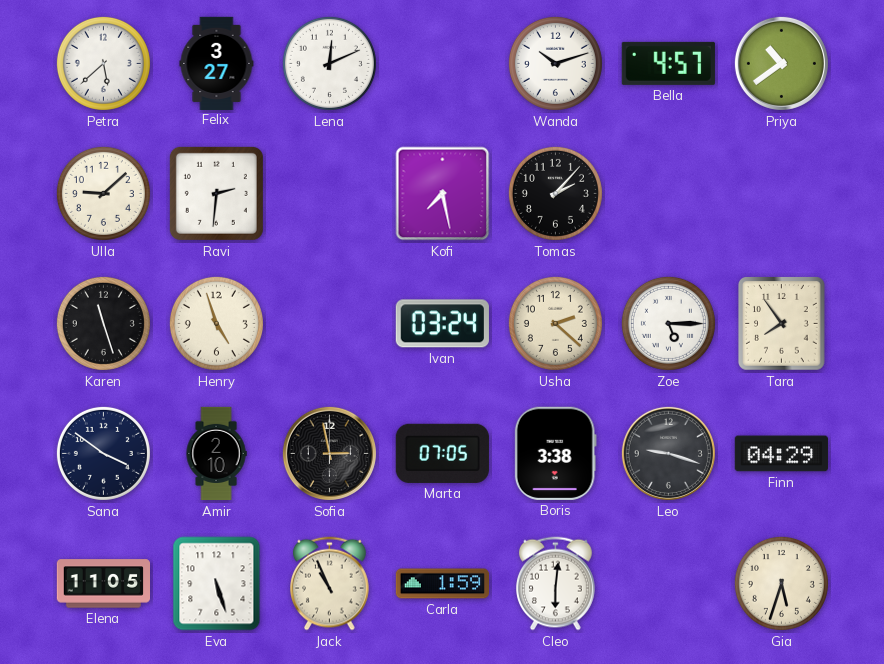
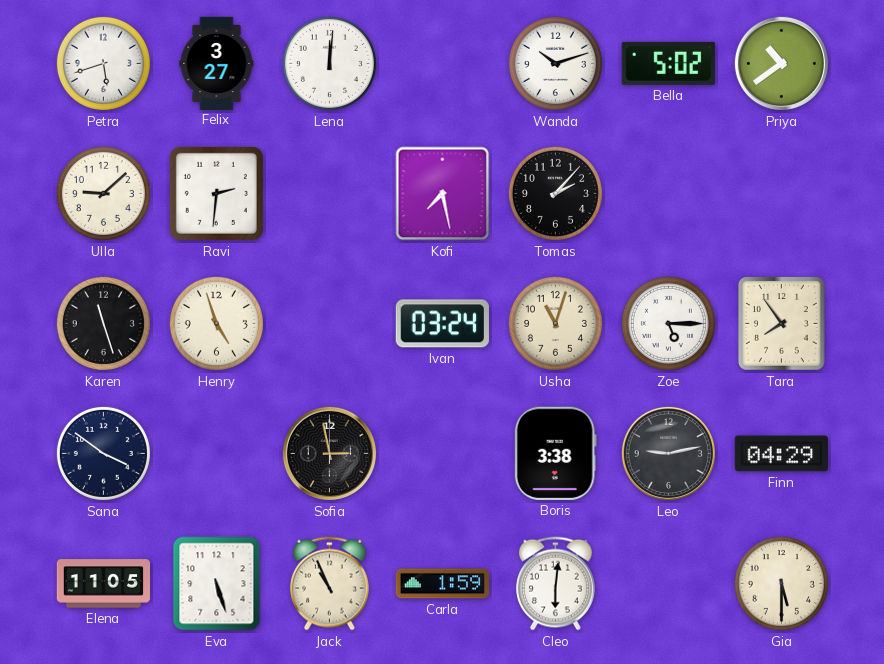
Petra: 5:38 -> 5:42 (103, 63)
Lena: 12:11 -> 12:01 (329, 63)
Bella: 4:57 -> 5:02 (668, 63)
Usha: 2:22 -> 11:03 (555, 323)
Amir: 2:10 -> none (216, 454)
Marta: 07:05 -> none (442, 453)
Leo: 9:18 -> 9:13 (668, 453)
Gia: 5:33 -> 5:30 (781, 583)
